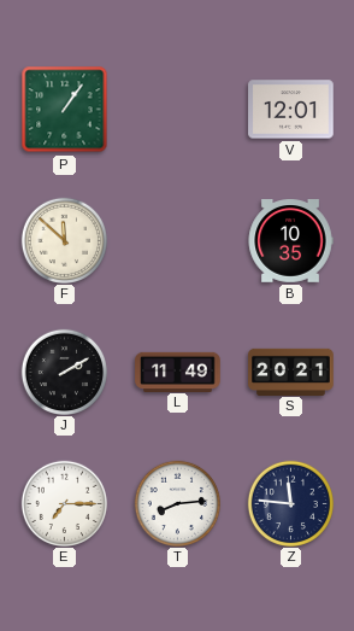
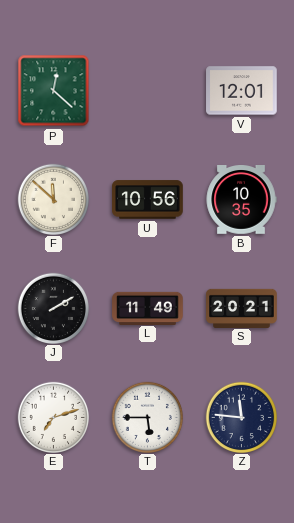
P: 1:06 -> 12:22 (54, 91)
U: none -> 10:56 (148, 200)
E: 7:15 -> 7:12 (53, 417)
T: 8:14 -> 5:45 (147, 417)
